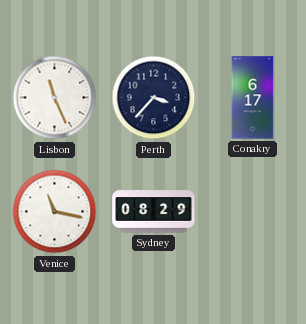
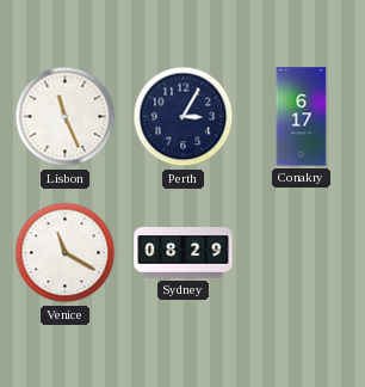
Perth: 3:37 -> 3:05 (184, 117)
Venice: 11:17 -> 11:20 (66, 253)
